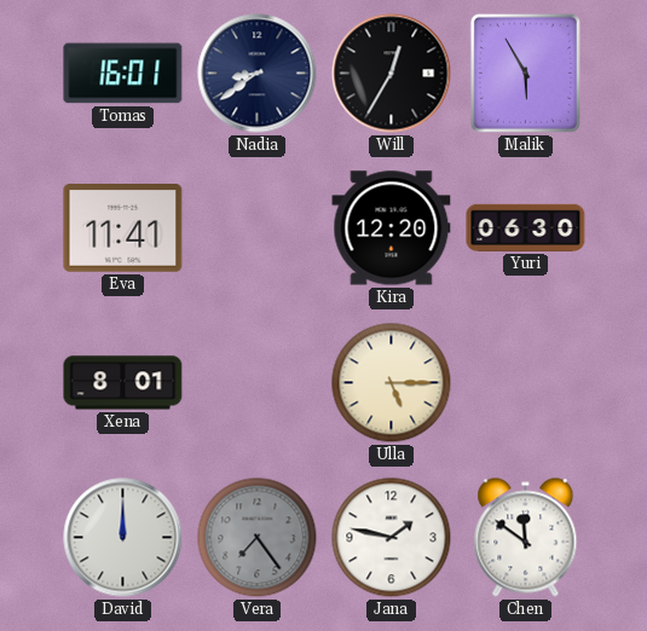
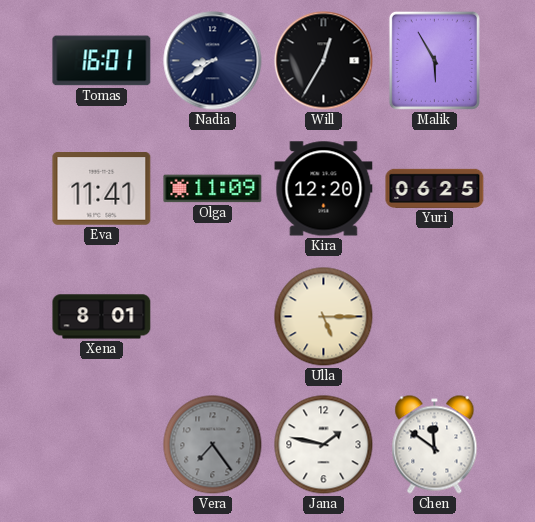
Olga: none -> 11:09 (213, 189)
Yuri: 06:30 -> 06:25 (435, 188)
David: 12:00 -> none (123, 538)
